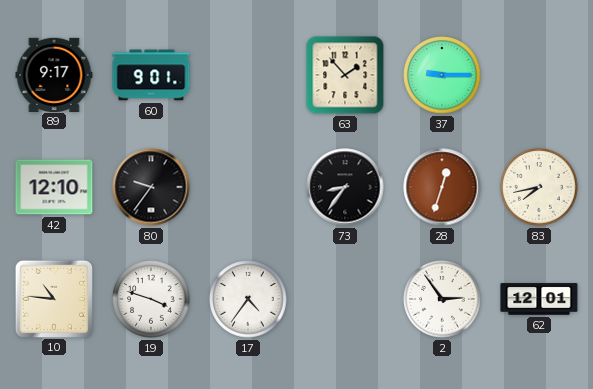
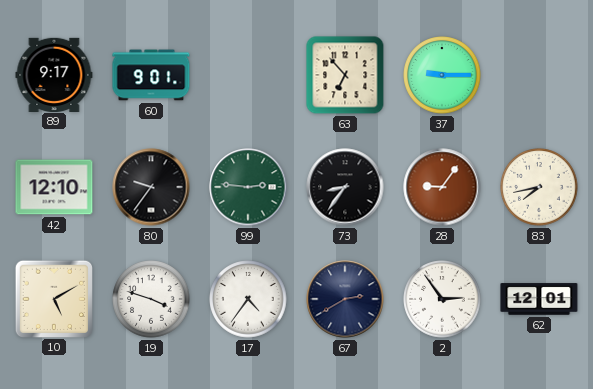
63: 1:53 -> 6:53 (345, 75)
99: none -> 2:46 (248, 187)
28: 12:33 -> 9:06 (442, 187)
10: 10:46 -> 5:10 (53, 298)
67: none -> 2:40 (345, 299)
